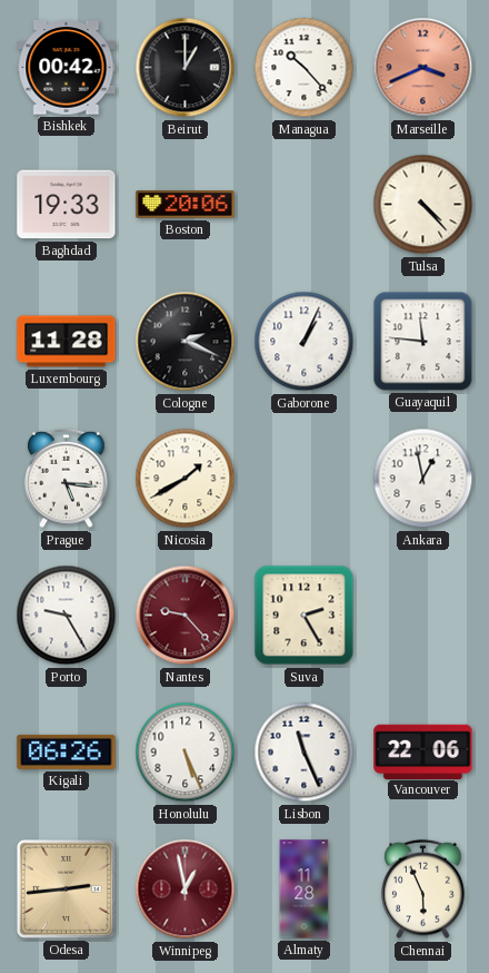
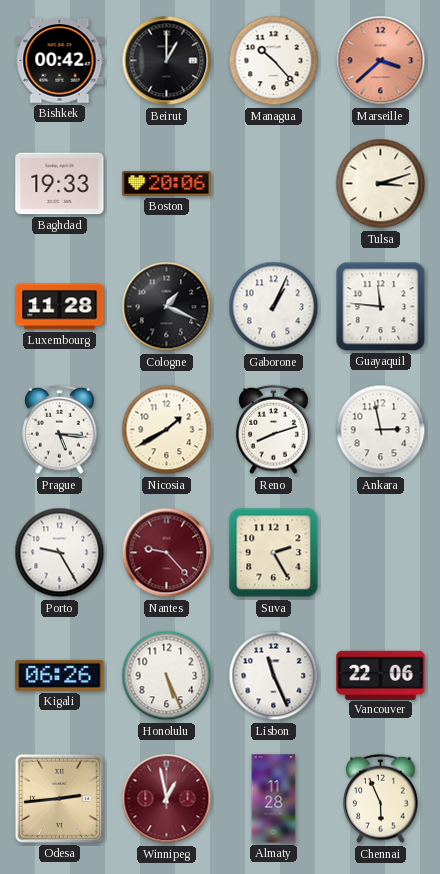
Marseille: 3:41 -> 3:38 (381, 61)
Tulsa: 4:23 -> 3:12 (381, 184)
Cologne: 2:19 -> 1:19 (167, 307)
Reno: none -> 8:12 (274, 430)
Ankara: 12:58 -> 2:58 (381, 430)
